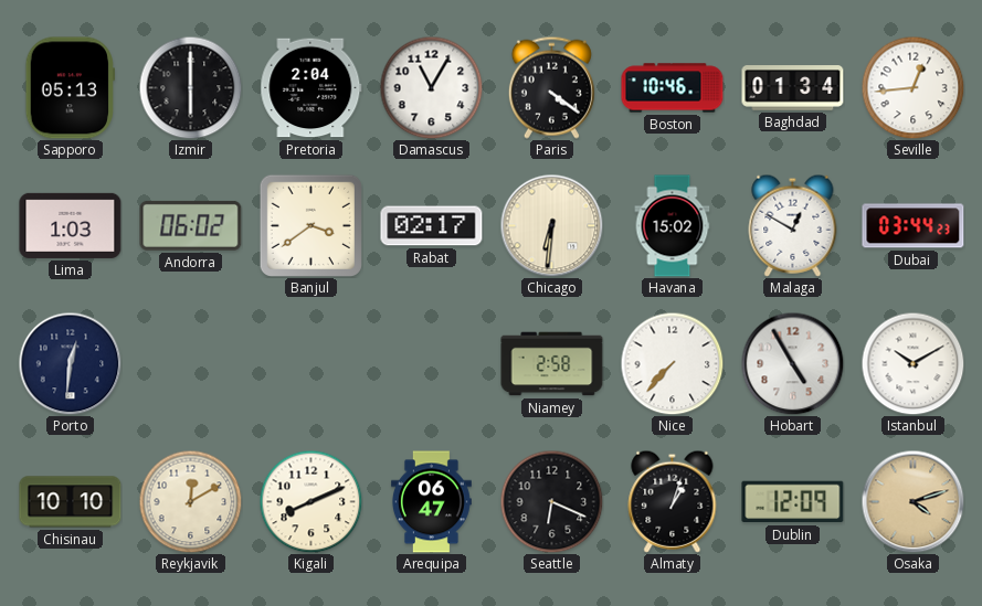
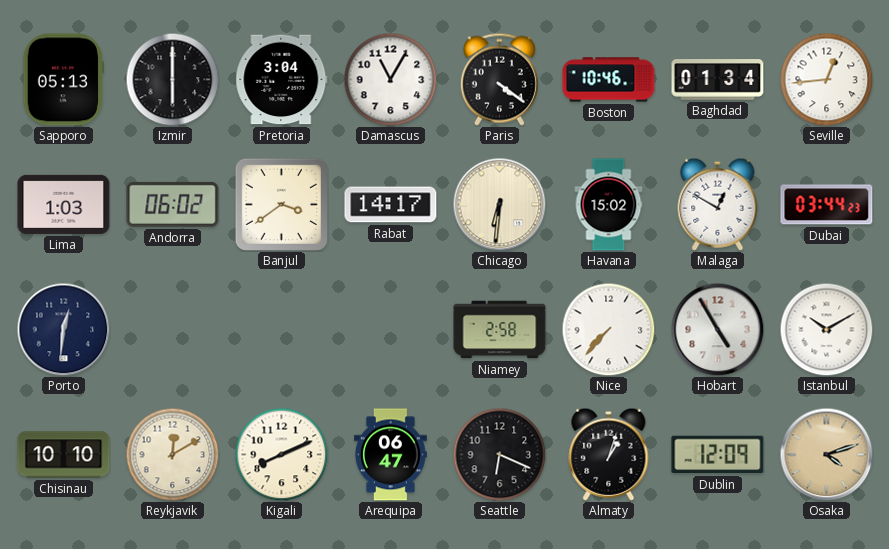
Pretoria: 2:04 -> 3:04 (282, 80)
Rabat: 02:17 -> 14:17 (391, 205)
